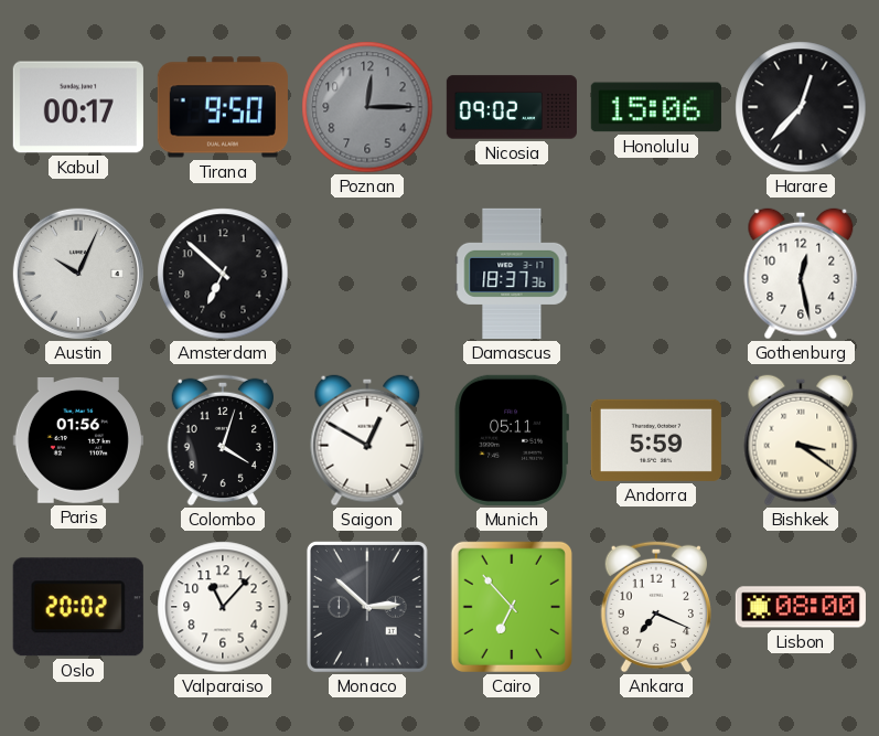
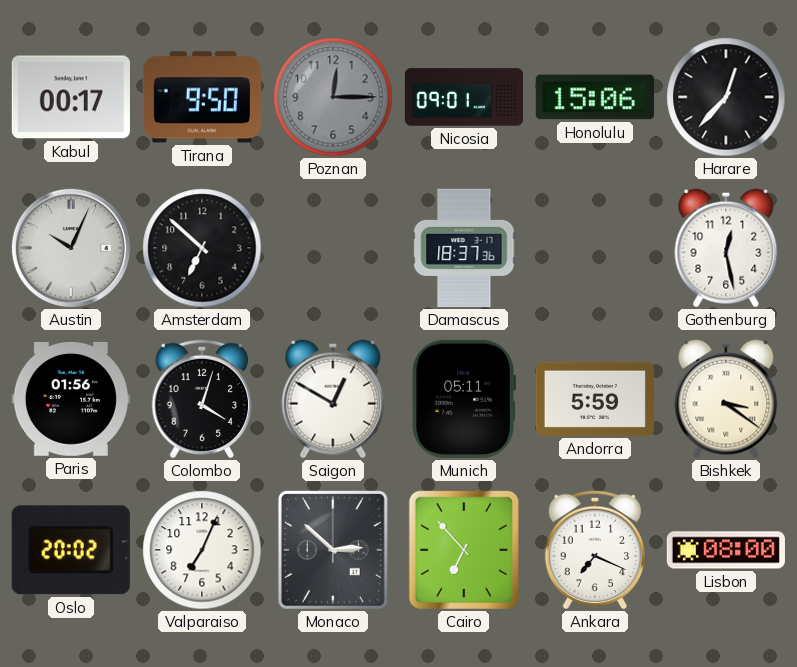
Nicosia: 09:02 -> 09:01 (464, 97)
Valparaiso: 11:07 -> 7:04 (202, 550)
